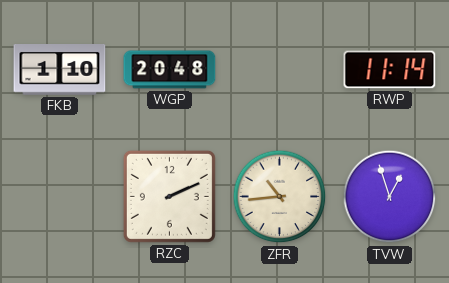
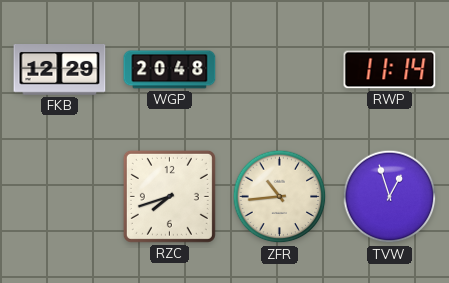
FKB: 1:10 -> 12:29 (60, 70)
RZC: 2:11 -> 7:42 (169, 196)
